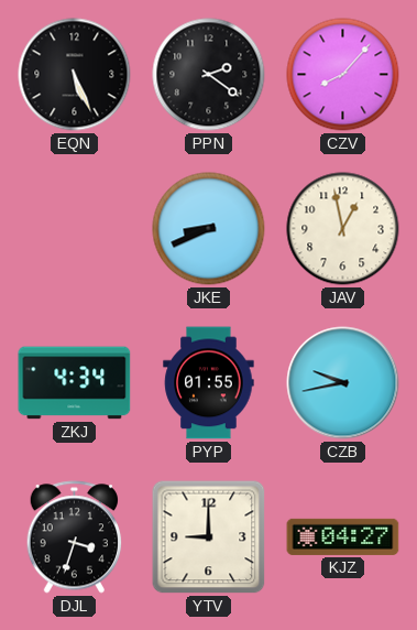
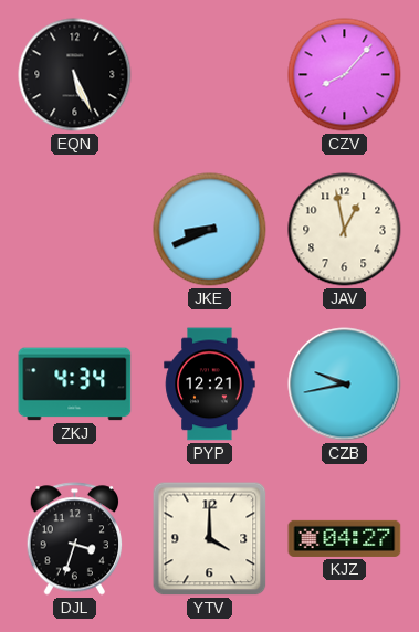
PPN: 2:21 -> none (209, 75)
PYP: 01:55 -> 12:21 (210, 385)
YTV: 9:00 -> 4:00 (210, 539)
